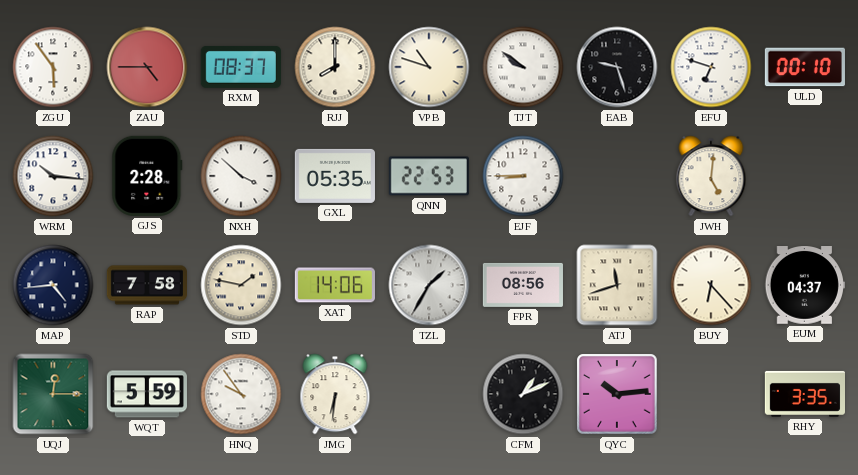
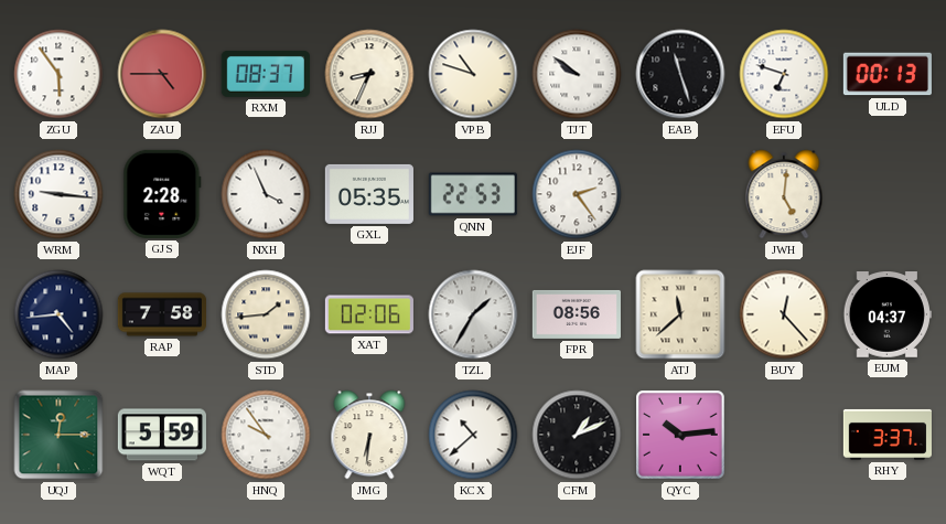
RJJ: 8:00 -> 8:34 (369, 74)
EAB: 9:27 -> 11:27 (680, 74)
ULD: 00:10 -> 00:13 (888, 74)
WRM: 10:16 -> 9:16 (58, 194)
NXH: 3:52 -> 3:56 (266, 194)
EJF: 8:45 -> 2:24 (577, 194)
STD: 1:47 -> 1:44 (266, 314)
XAT: 14:06 -> 02:06 (369, 314)
ATJ: 11:42 -> 11:38 (680, 314)
BUY: 6:23 -> 12:23 (784, 314)
KCX: none -> 10:38 (473, 435)
RHY: 3:35 -> 3:37 (886, 435)
